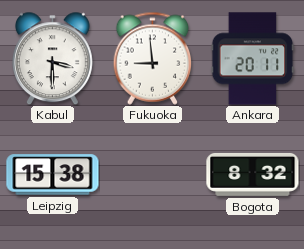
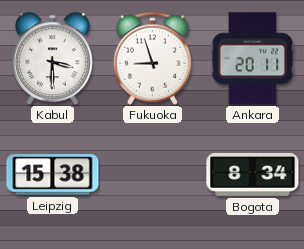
Fukuoka: 8:59 -> 8:57 (153, 58)
Bogota: 8:32 -> 8:34 (253, 174)
